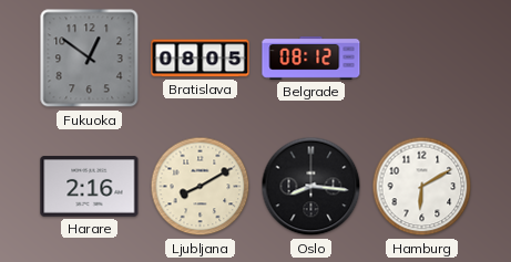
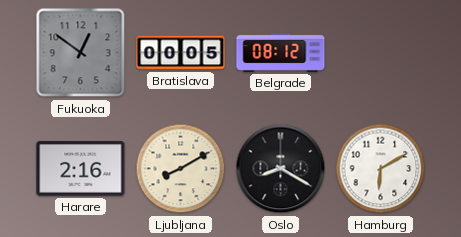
Bratislava: 08:05 -> 00:05 (181, 53)
Oslo: 8:16 -> 8:20 (281, 169)
